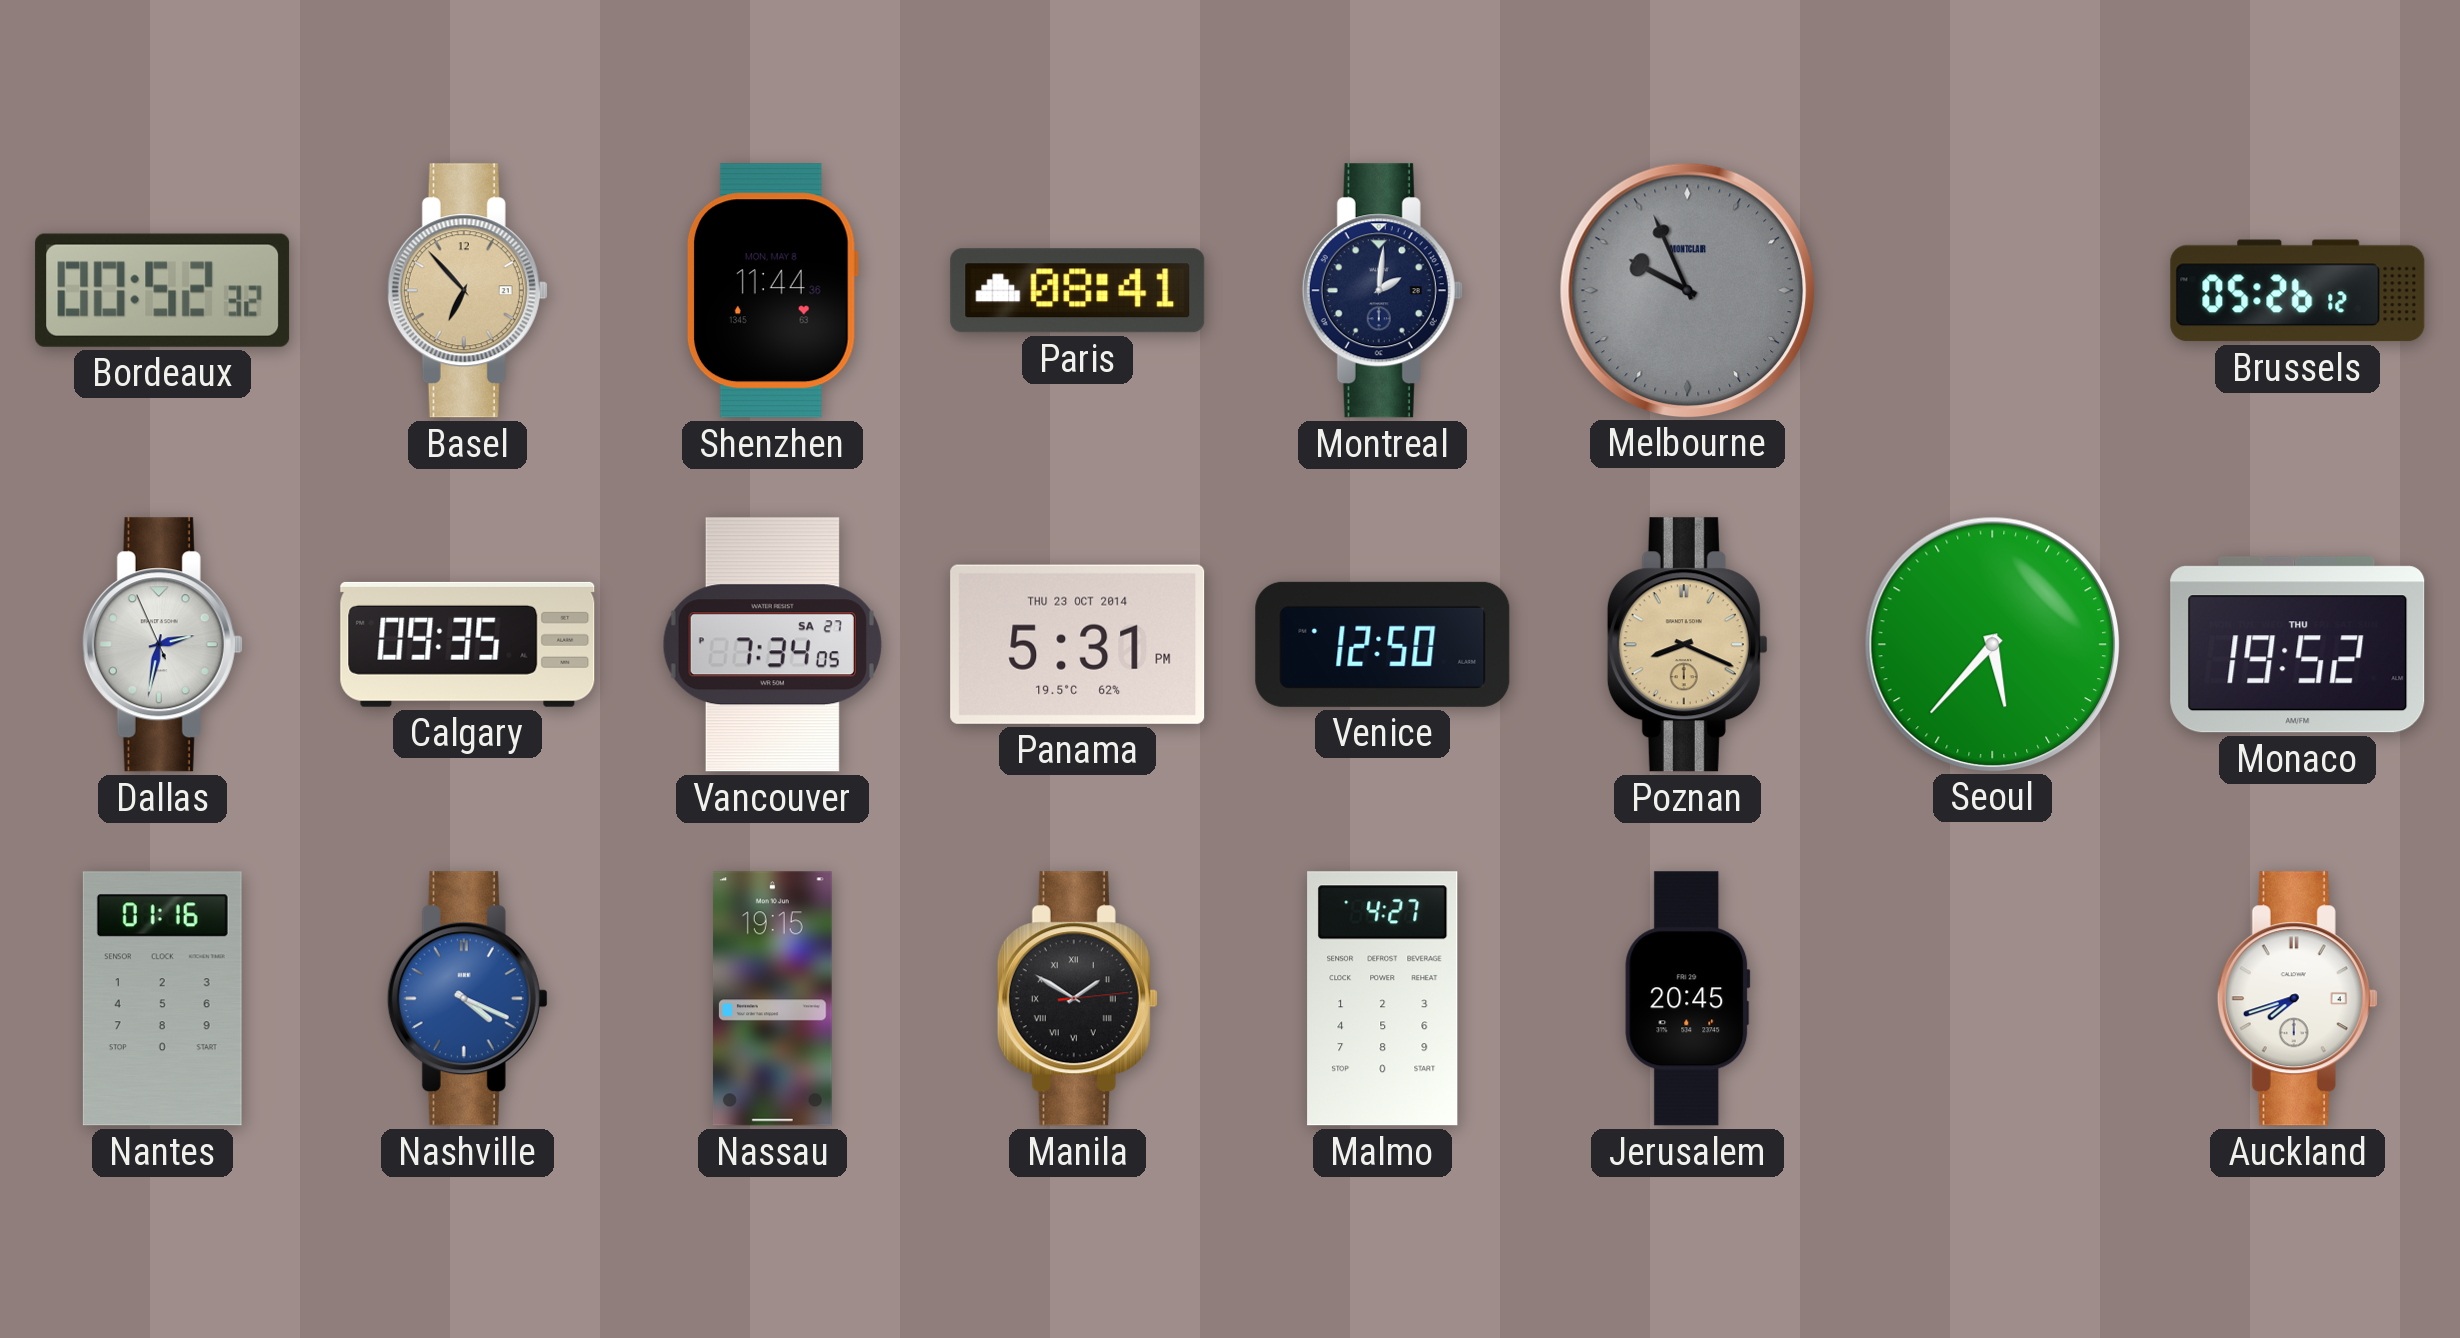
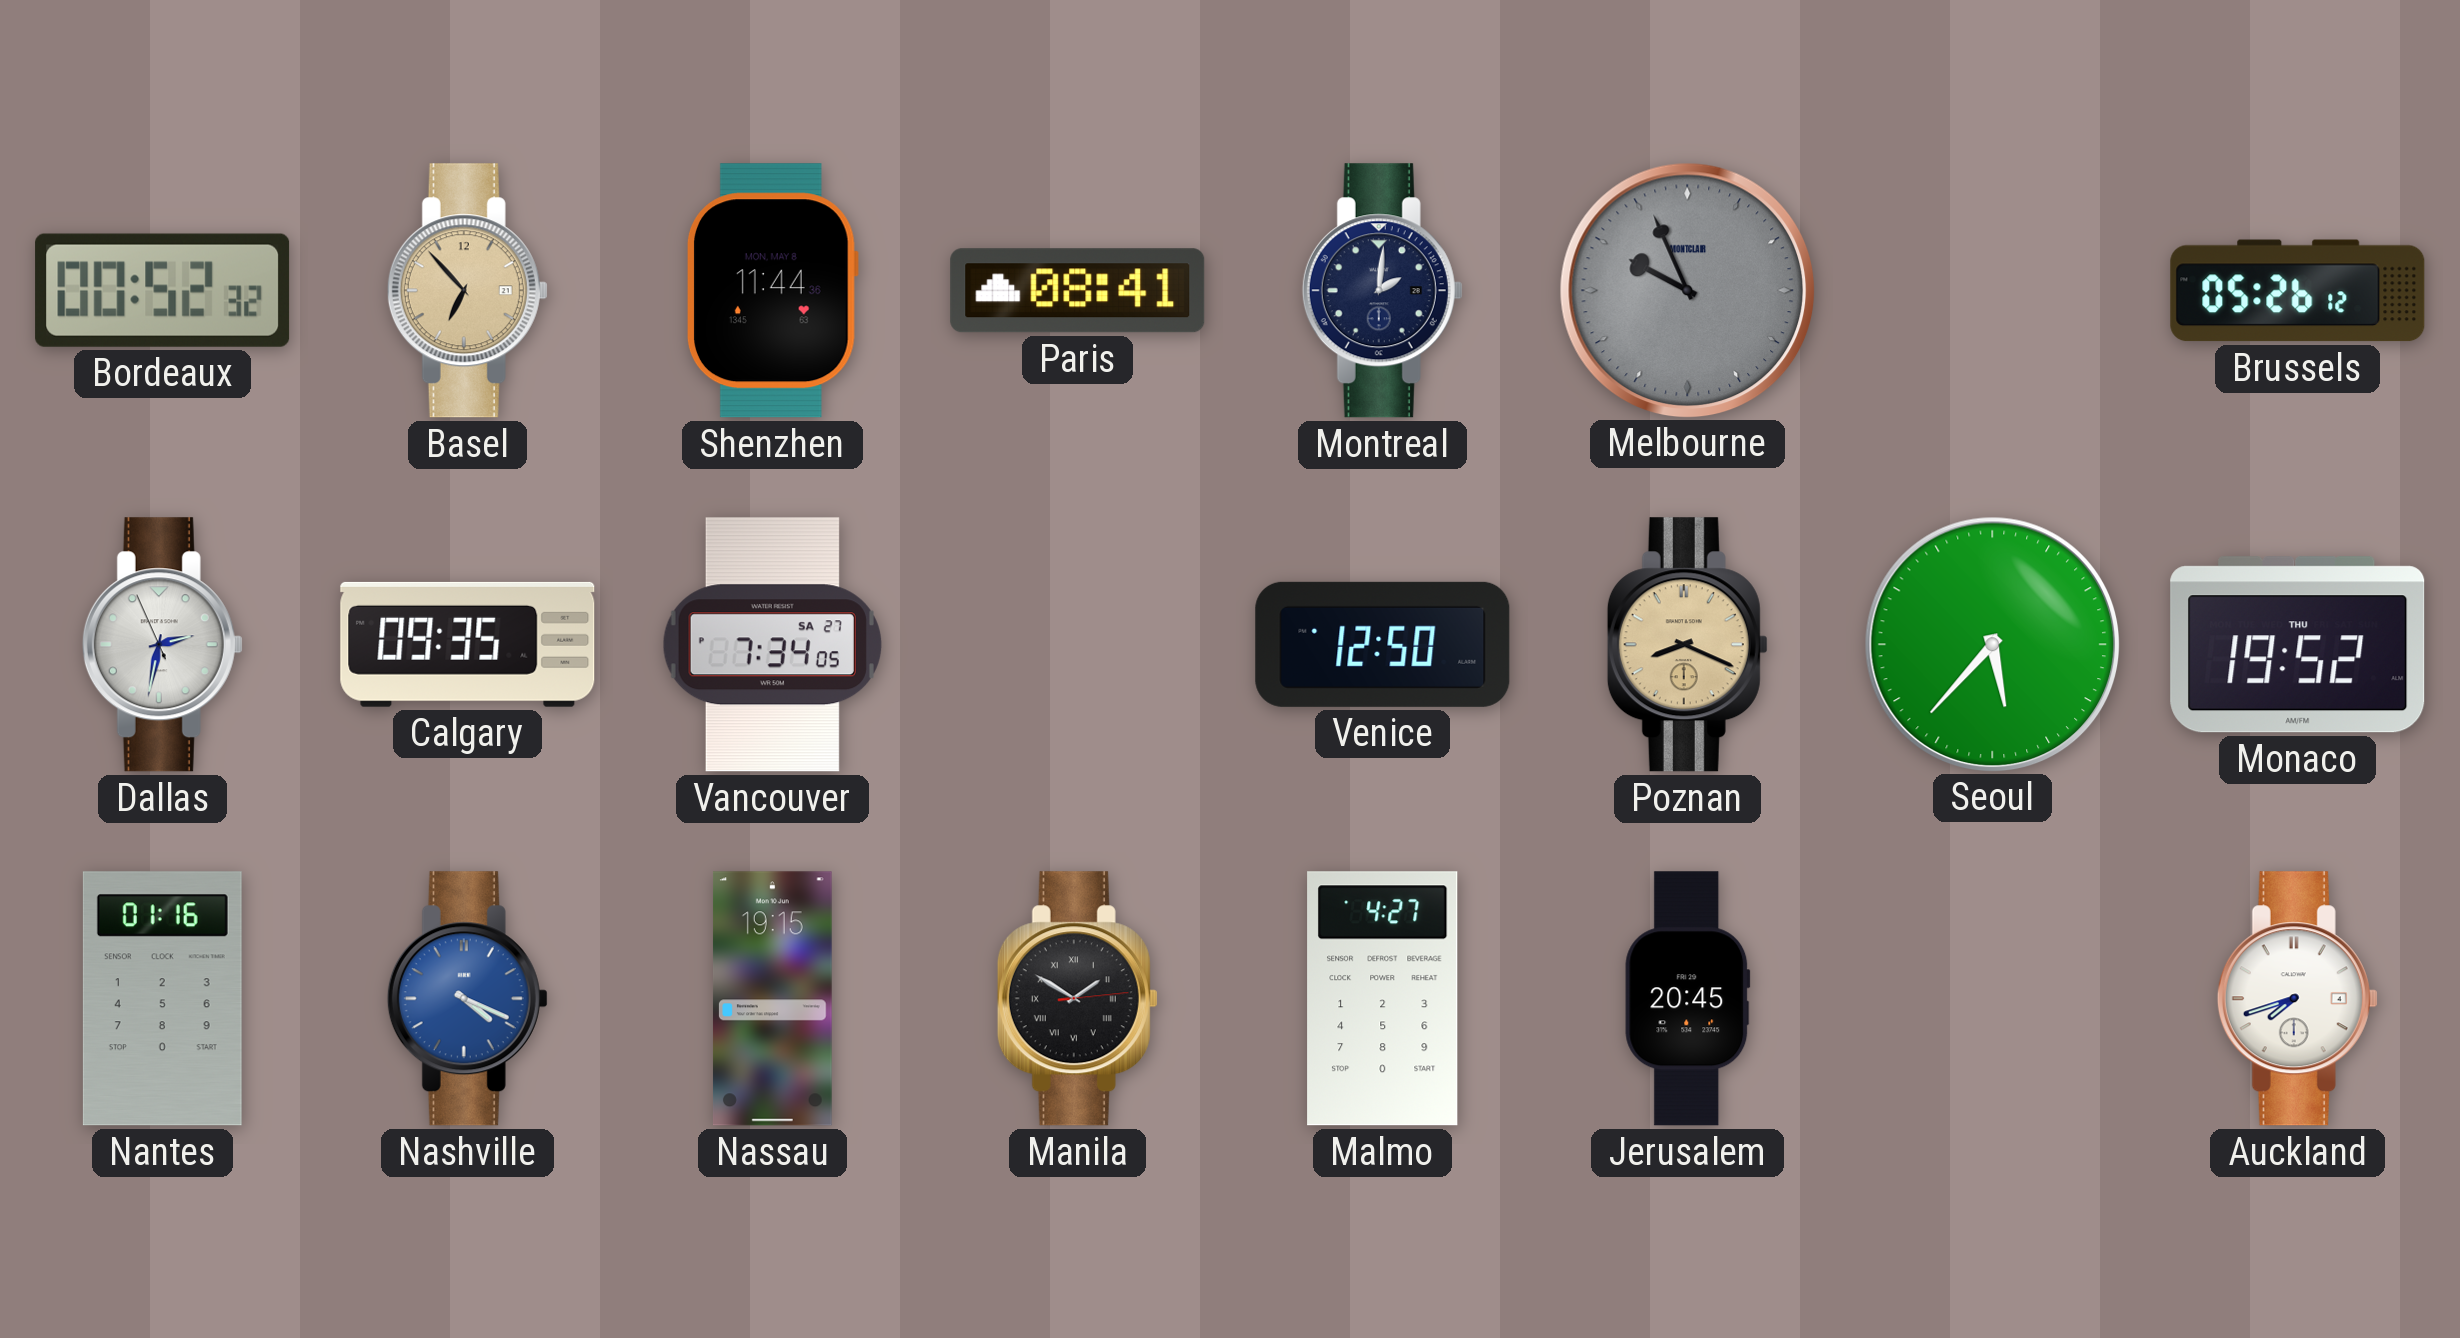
Panama: 5:31 -> none (1078, 644)
